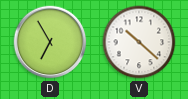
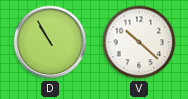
D: 6:55 -> 10:55 (50, 42)
